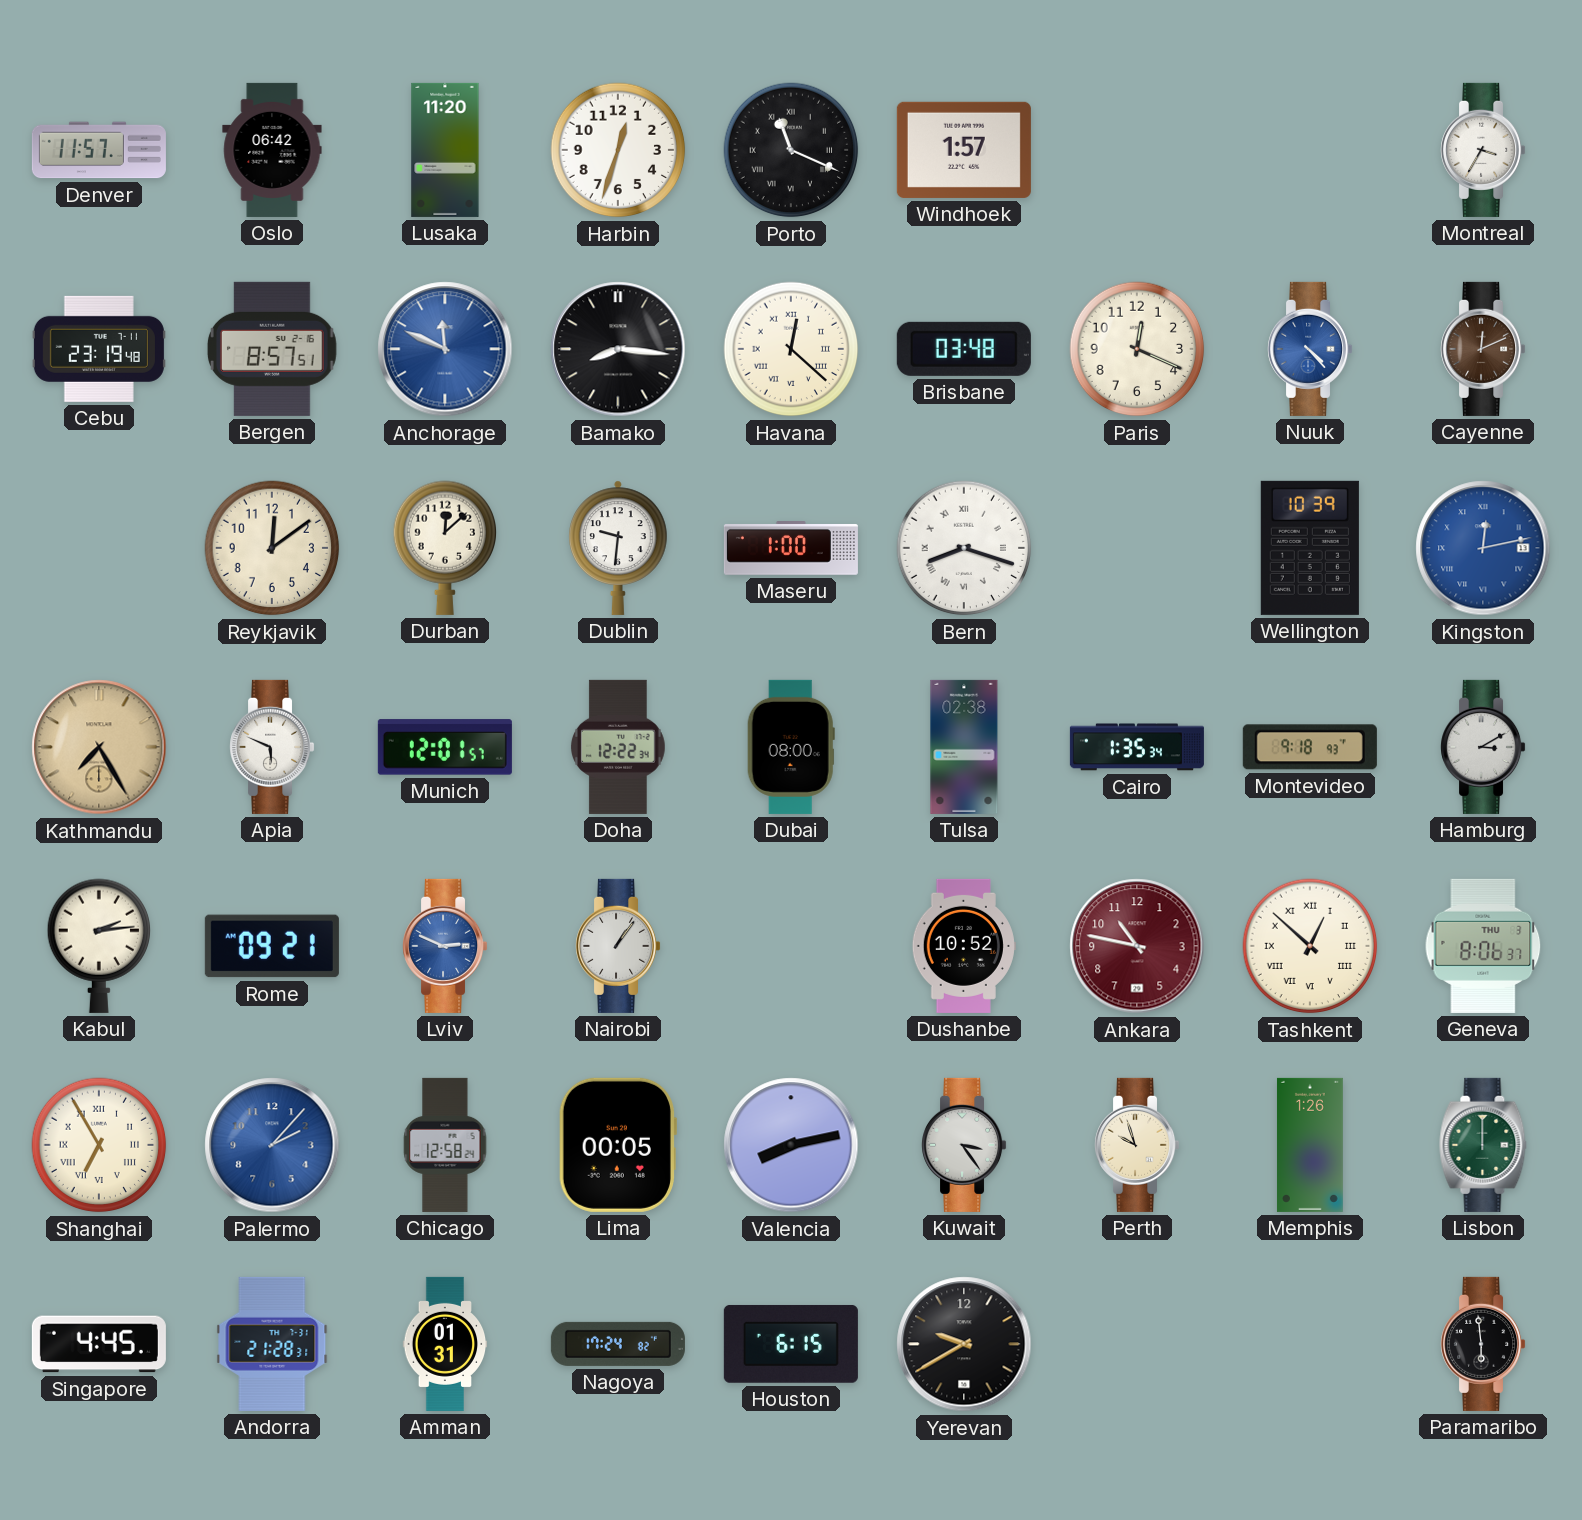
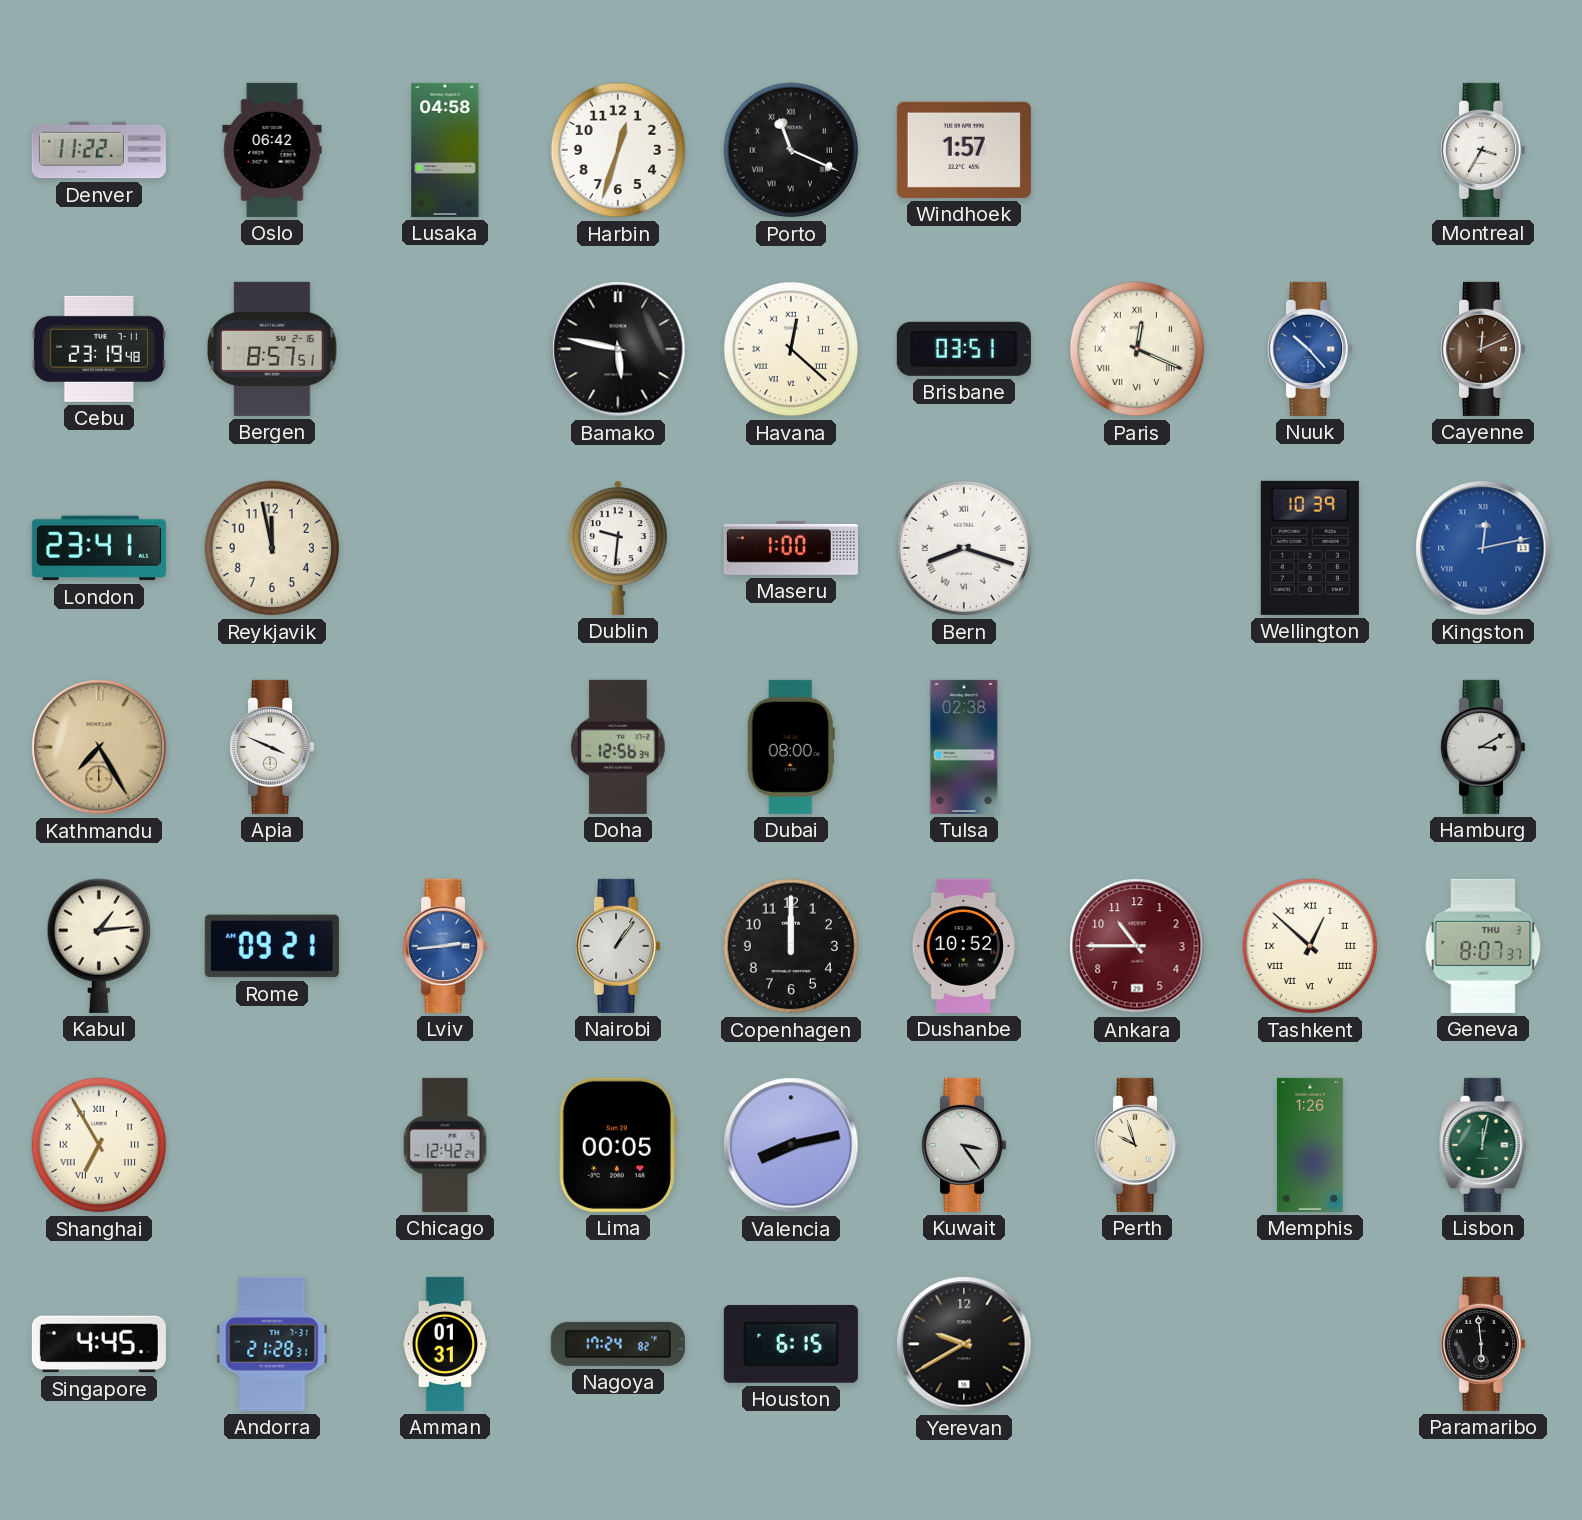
Denver: 11:57 -> 11:22 (99, 150)
Lusaka: 11:20 -> 04:58 (445, 150)
Anchorage: 11:49 -> none (445, 349)
Bamako: 8:16 -> 5:47 (618, 349)
Brisbane: 03:48 -> 03:51 (964, 349)
Paris numerals: Arabic -> Roman (1137, 349)
Nuuk: 4:23 -> 10:23 (1310, 349)
London: none -> 23:41 (99, 548)
Reykjavik: 12:09 -> 11:58 (272, 548)
Durban: 12:08 -> none (444, 548)
Apia: 5:49 -> 3:49 (272, 747)
Munich: 12:01 -> none (445, 747)
Doha: 12:22 -> 12:56 (618, 747)
Cairo: 1:35 -> none (1137, 747)
Montevideo: 9:18 -> none (1310, 747)
Kabul: 2:14 -> 1:14 (98, 946)
Lviv: 2:49 -> 2:44 (445, 946)
Copenhagen: none -> 12:00 (791, 946)
Ankara: 10:47 -> 10:45 (1137, 946)
Geneva: 8:06 -> 8:07 (1483, 946)
Palermo: 2:07 -> none (272, 1145)
Chicago: 12:58 -> 12:42 (445, 1145)
Lisbon: 12:00 -> 12:02 (1483, 1145)
